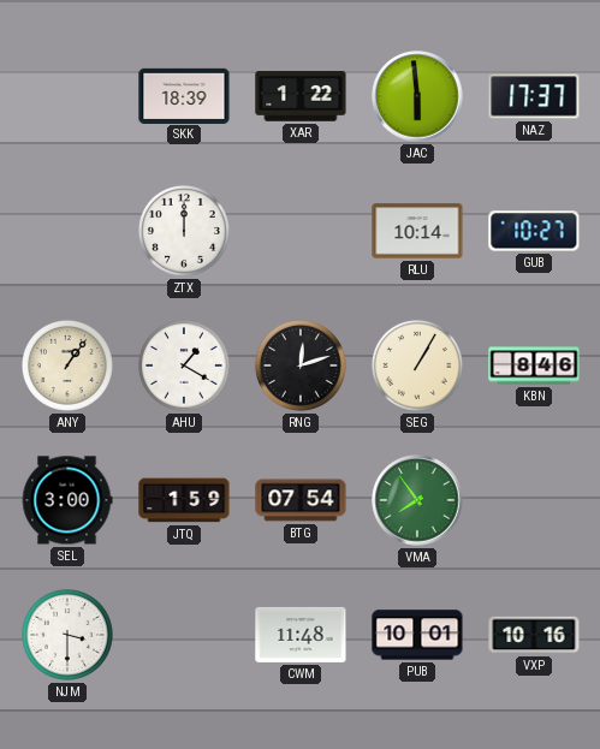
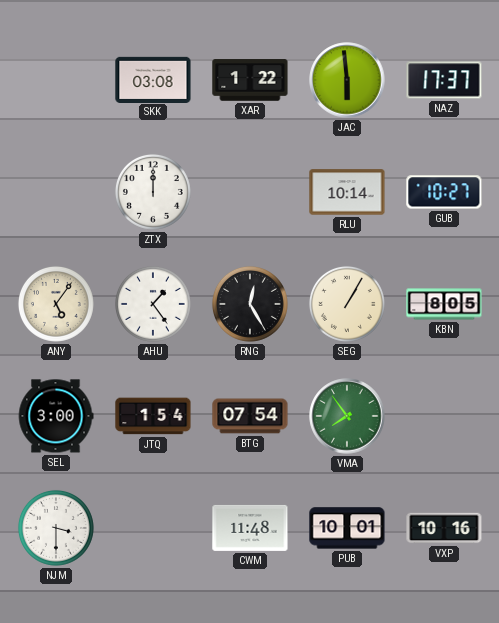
SKK: 18:39 -> 03:08 (153, 79)
ANY: 1:06 -> 5:06 (56, 304)
AHU: 1:20 -> 1:24 (153, 304)
RNG: 12:12 -> 12:25 (250, 304)
KBN: 8:46 -> 8:05 (444, 304)
JTQ: 1:59 -> 1:54 (153, 416)
